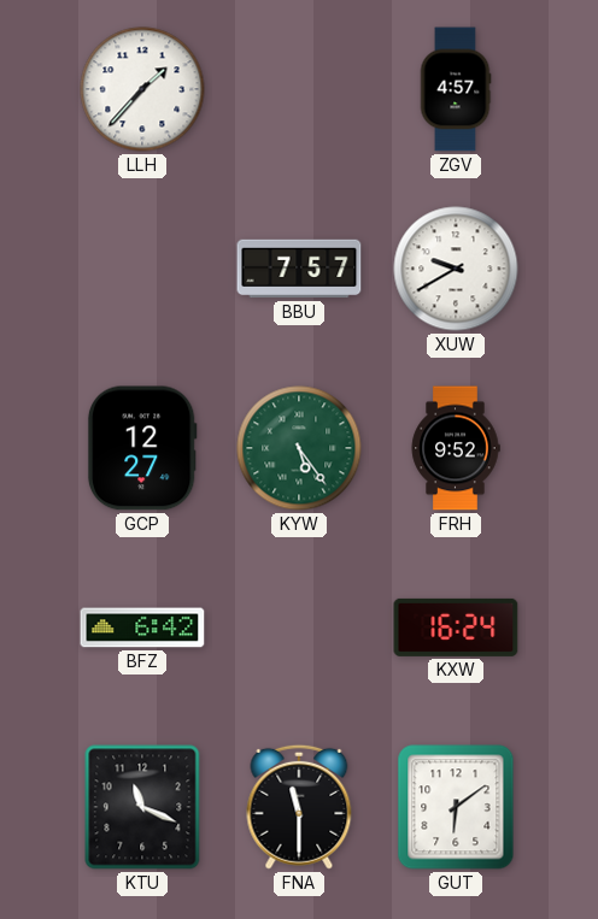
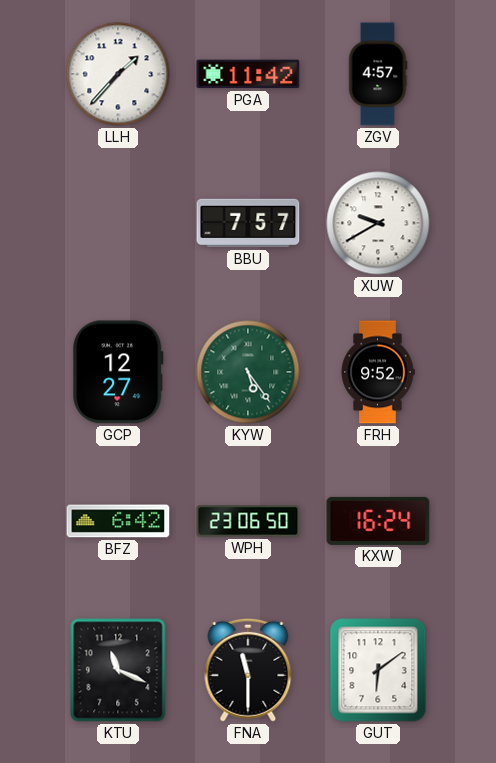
PGA: none -> 11:42 (248, 74)
WPH: none -> 23:06 (248, 521)
